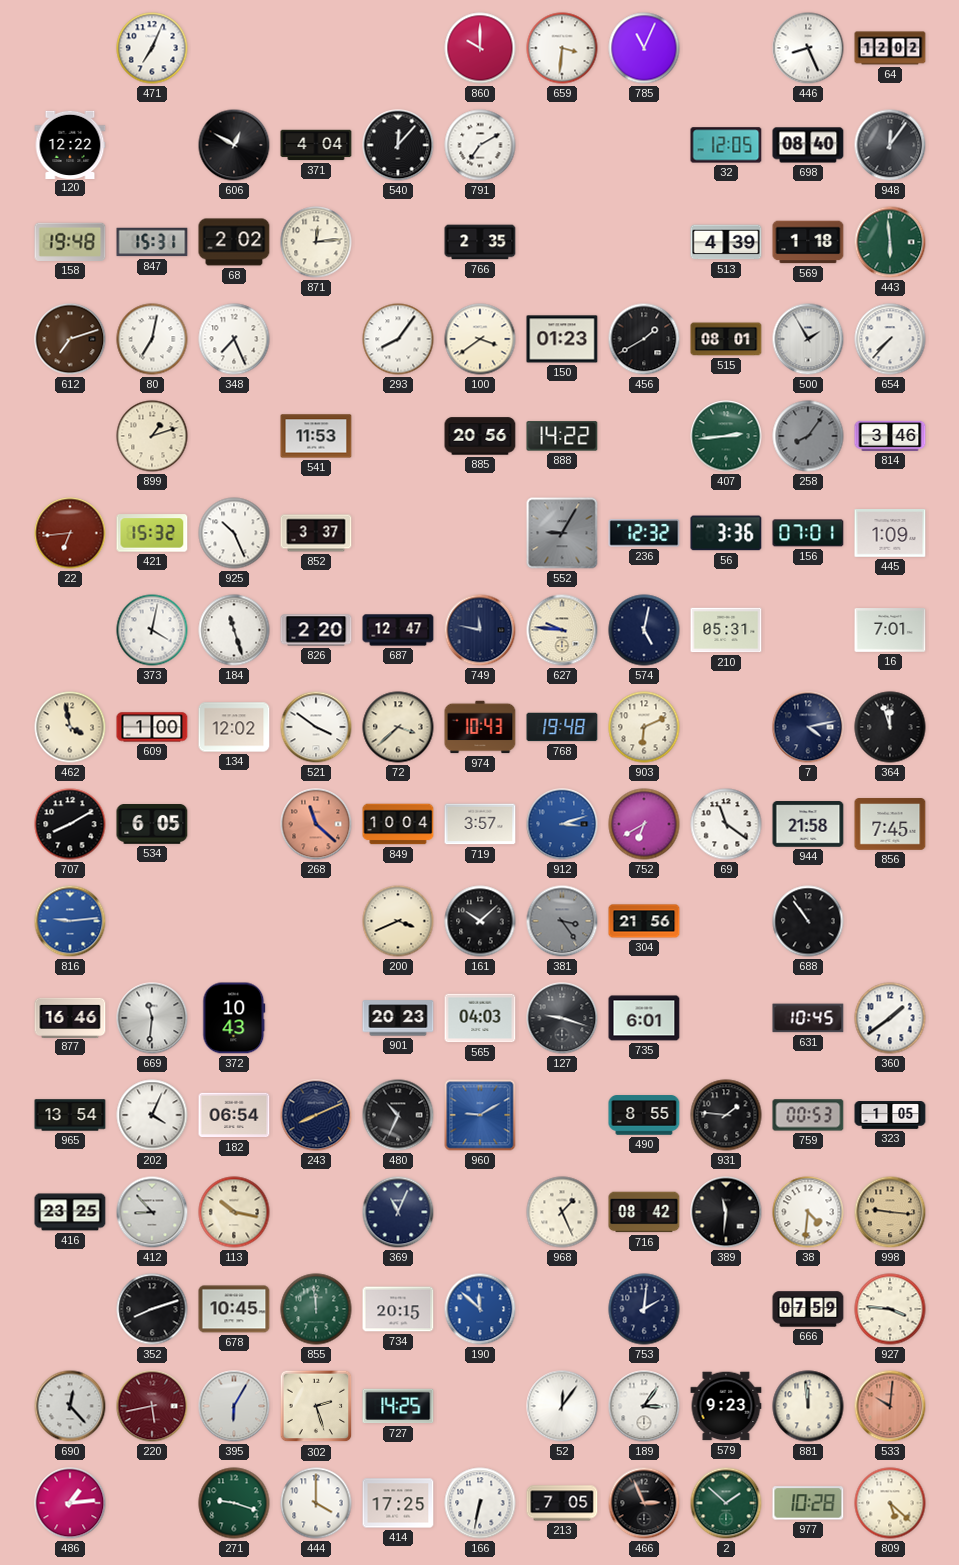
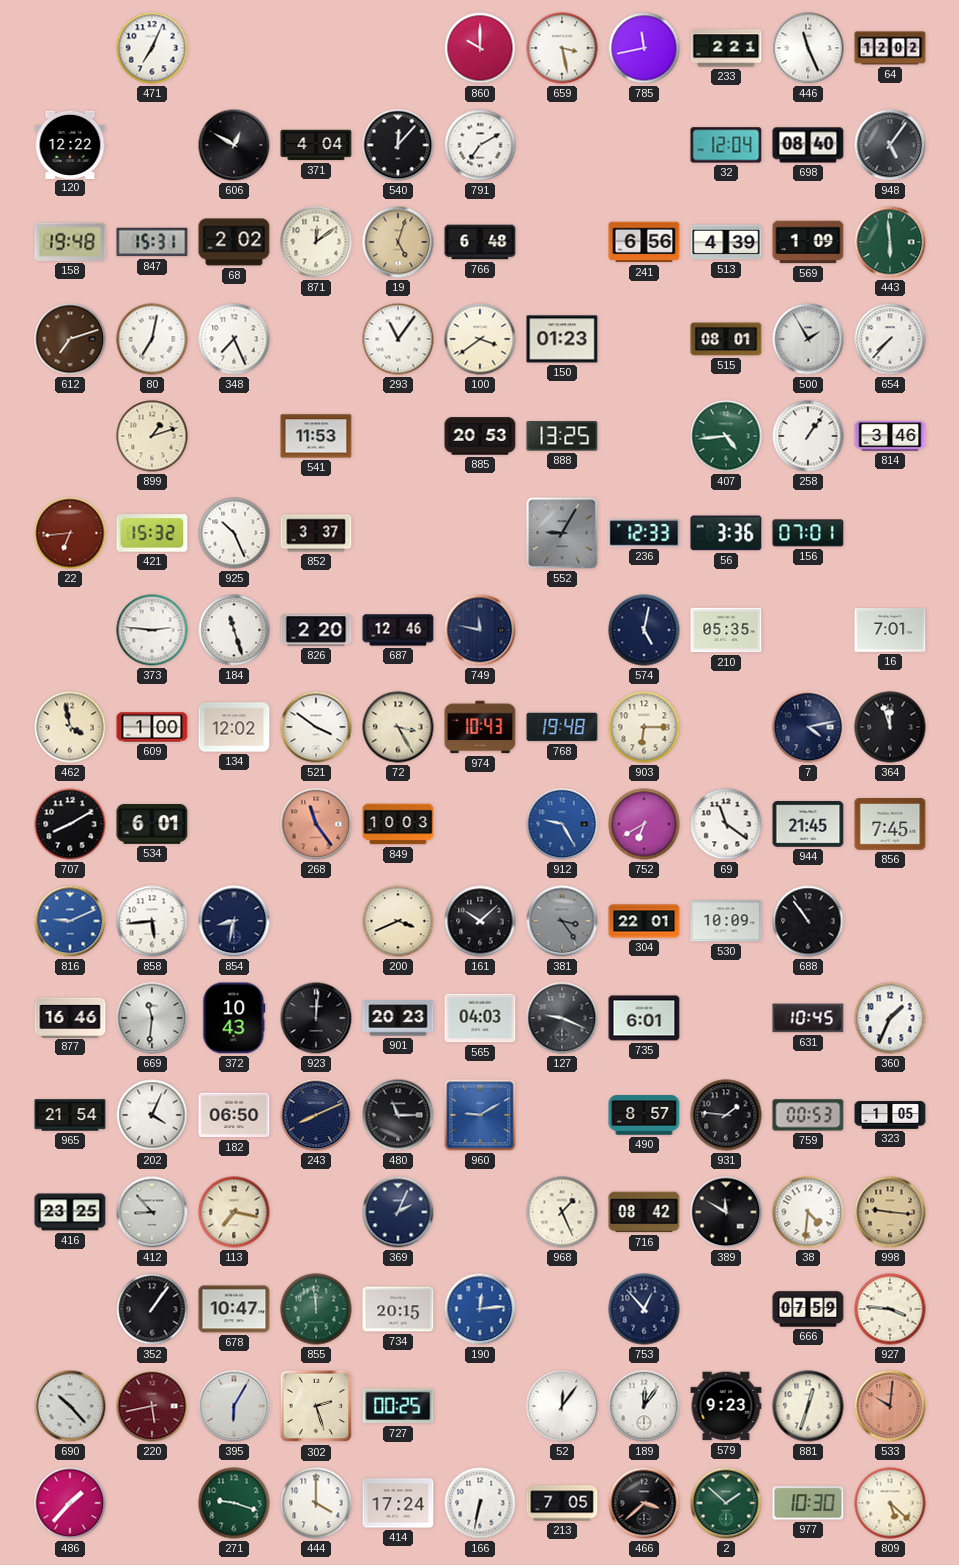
659: 3:31 -> 3:28 (562, 48)
785: 11:04 -> 11:43 (644, 48)
233: none -> 2:21 (726, 48)
446: 8:26 -> 11:26 (808, 48)
32: 12:05 -> 12:04 (726, 145)
948: 12:06 -> 5:06 (890, 145)
871: 12:14 -> 12:09 (316, 242)
19: none -> 5:03 (398, 242)
766: 2:35 -> 6:48 (480, 242)
241: none -> 6:56 (644, 242)
569: 1:18 -> 1:09 (808, 242)
293: 8:06 -> 11:06 (398, 339)
456: 1:40 -> none (644, 339)
885: 20:56 -> 20:53 (480, 436)
888: 14:22 -> 13:25 (562, 436)
407: 2:44 -> 4:44 (726, 436)
258: 8:06 -> 1:06 (808, 436)
258 dial: grey -> white (808, 436)
236: 12:32 -> 12:33 (644, 533)
445: 1:09 -> none (890, 533)
373: 4:02 -> 2:46 (152, 630)
687: 12:47 -> 12:46 (398, 630)
627: 9:46 -> none (562, 630)
210: 05:31 -> 05:35 (726, 630)
72: 3:38 -> 3:25 (398, 727)
903: 6:11 -> 6:15 (644, 727)
534: 6:05 -> 6:01 (152, 825)
268: 11:22 -> 11:24 (316, 824)
849: 10:04 -> 10:03 (398, 824)
719: 3:57 -> none (480, 824)
912: 3:12 -> 9:25 (562, 824)
944: 21:58 -> 21:45 (808, 824)
816: 9:14 -> 9:11 (70, 921)
858: none -> 5:44 (152, 921)
854: none -> 8:32 (234, 921)
304: 21:56 -> 22:01 (644, 921)
530: none -> 10:09 (726, 921)
923: none -> 12:01 (316, 1018)
127: 9:18 -> 9:19 (562, 1018)
360: 1:39 -> 1:34 (890, 1018)
965: 13:54 -> 21:54 (70, 1115)
182: 06:54 -> 06:50 (234, 1115)
480: 10:34 -> 11:15 (398, 1115)
490: 8:55 -> 8:57 (644, 1115)
113: 10:17 -> 7:17 (234, 1212)
369: 11:04 -> 2:04 (398, 1212)
389: 11:31 -> 11:50 (726, 1212)
352: 8:12 -> 1:06 (152, 1309)
678: 10:45 -> 10:47 (234, 1309)
190: 11:52 -> 12:14 (480, 1309)
753: 2:01 -> 12:53 (644, 1309)
690: 12:23 -> 10:23 (70, 1406)
727: 14:25 -> 00:25 (398, 1406)
189: 3:06 -> 12:06 (644, 1406)
881: 11:59 -> 12:33 (808, 1406)
486: 1:14 -> 1:37 (70, 1503)
414: 17:25 -> 17:24 (398, 1503)
466: 2:56 -> 3:38 (644, 1503)
977: 10:28 -> 10:30 (808, 1503)
